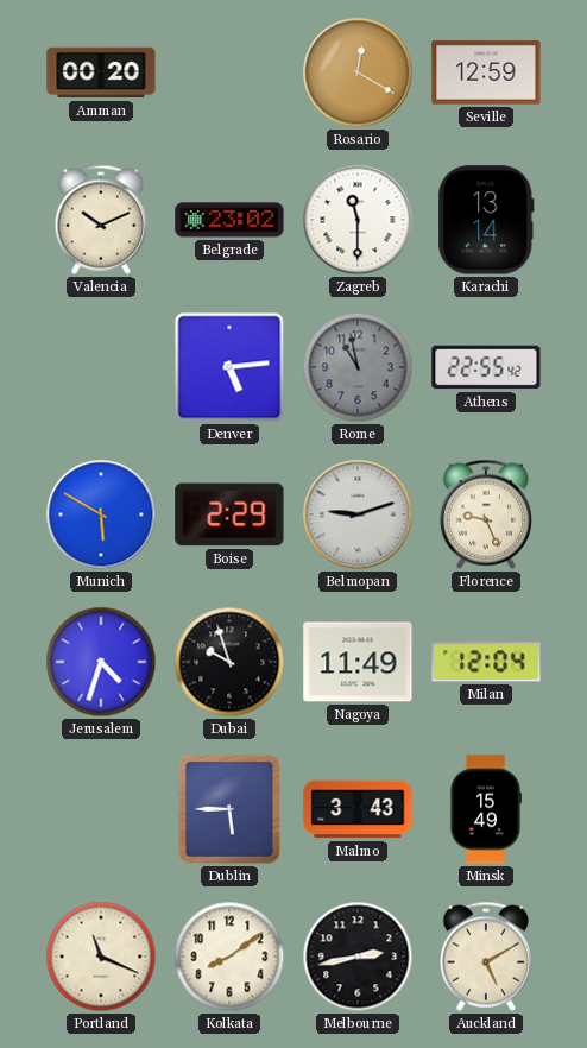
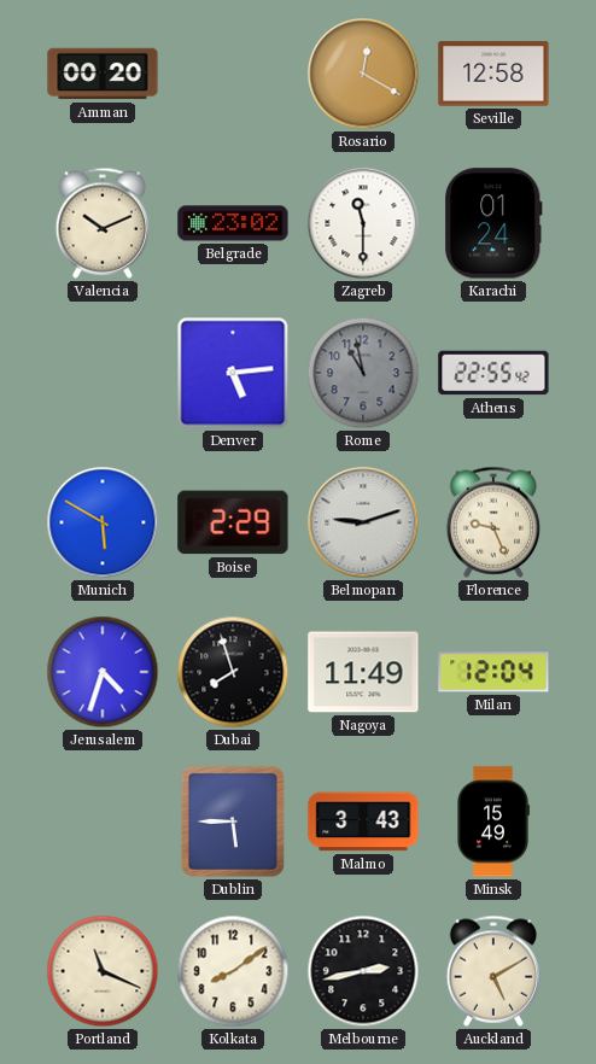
Seville: 12:59 -> 12:58 (493, 74)
Karachi: 13:14 -> 01:24 (493, 223)
Dubai: 9:57 -> 7:57 (233, 672)
